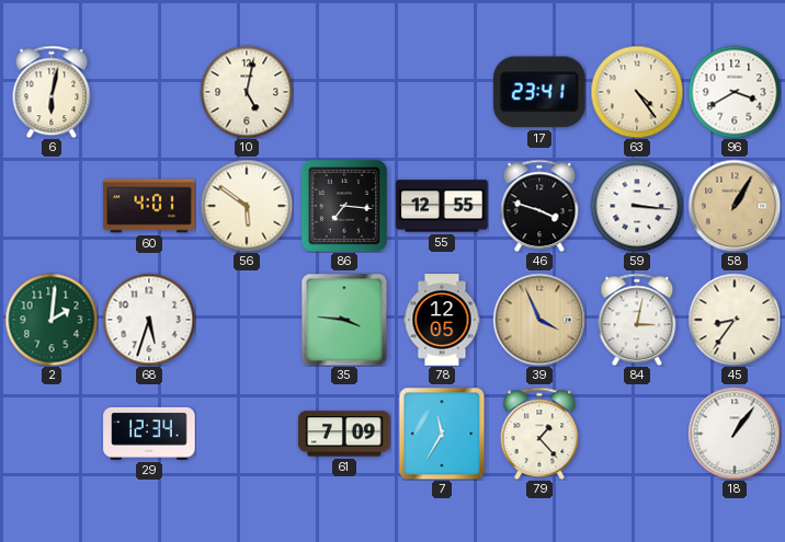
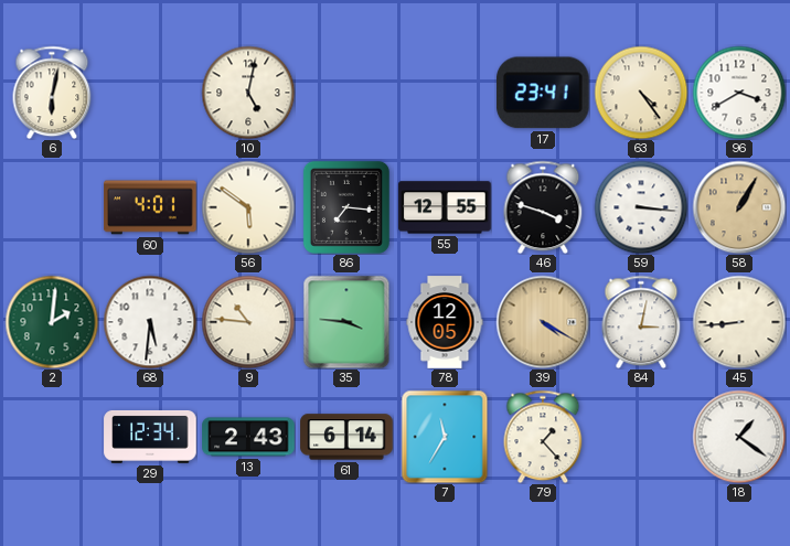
68: 5:33 -> 5:31 (150, 322)
9: none -> 10:46 (248, 322)
39: 3:56 -> 4:20 (543, 322)
45: 8:36 -> 8:44 (739, 322)
13: none -> 2:43 (248, 437)
61: 7:09 -> 6:14 (346, 437)
18: 1:06 -> 1:21 (739, 437)
